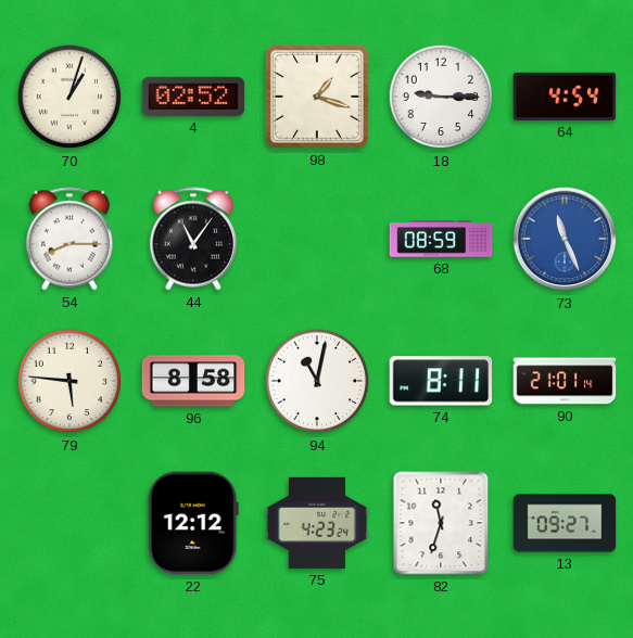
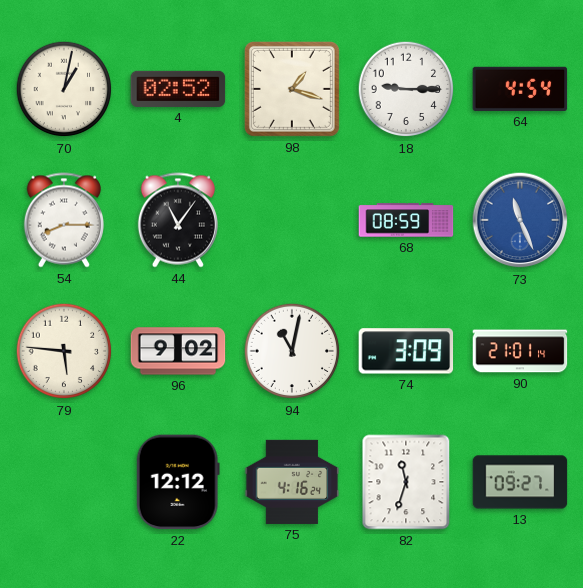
70: 1:03 -> 1:02 (64, 89)
96: 8:58 -> 9:02 (178, 351)
74: 8:11 -> 3:09 (406, 351)
75: 4:23 -> 4:16 (292, 482)
